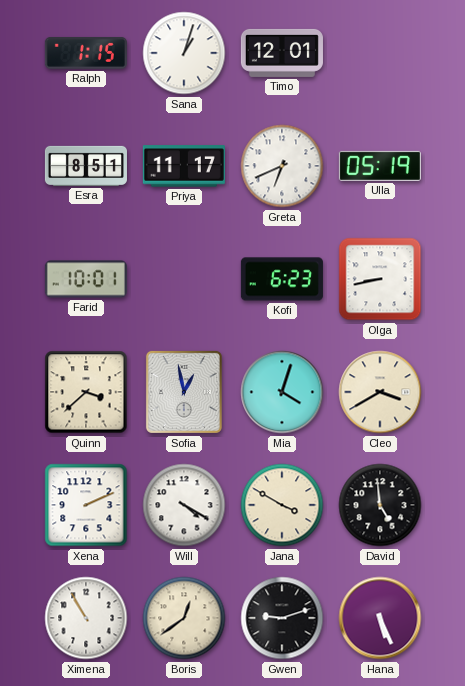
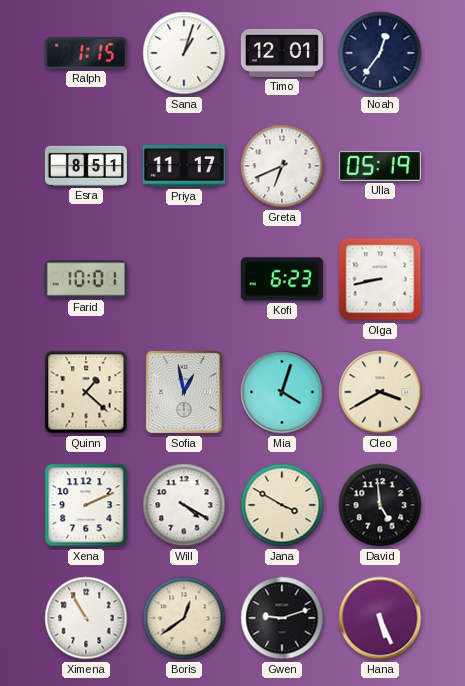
Noah: none -> 12:36 (380, 53)
Quinn: 3:38 -> 1:22 (86, 392)
